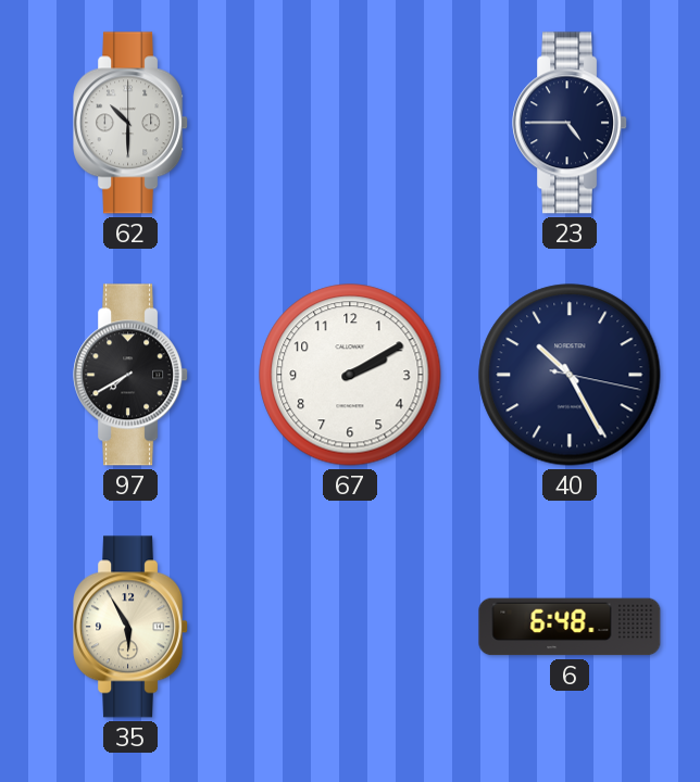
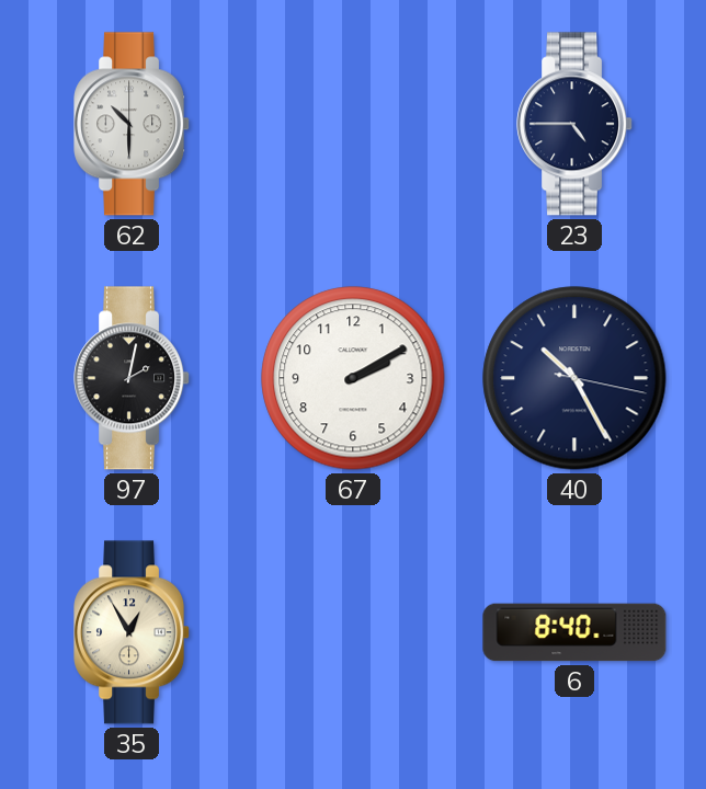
97: 7:40 -> 2:02 (133, 378)
35: 5:55 -> 12:55 (133, 632)
6: 6:48 -> 8:40 (574, 632)
